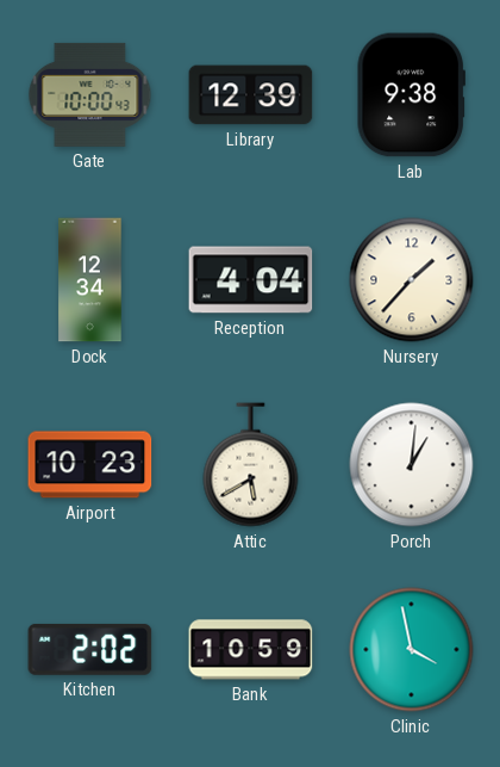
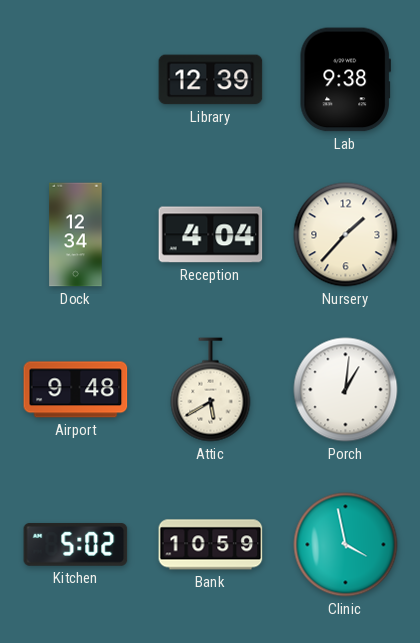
Gate: 10:00 -> none (90, 94)
Airport: 10:23 -> 9:48 (76, 390)
Kitchen: 2:02 -> 5:02 (76, 544)
